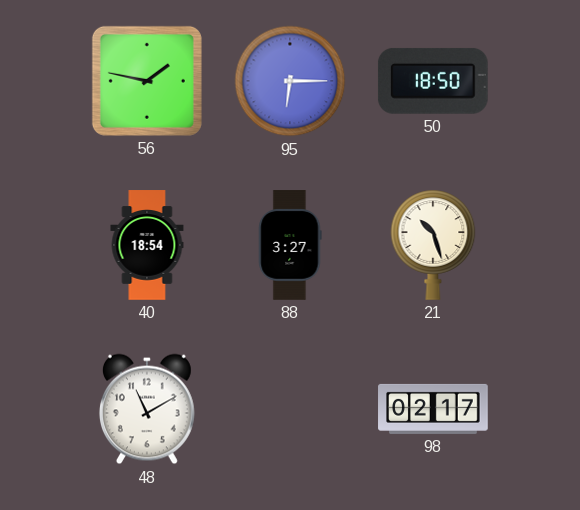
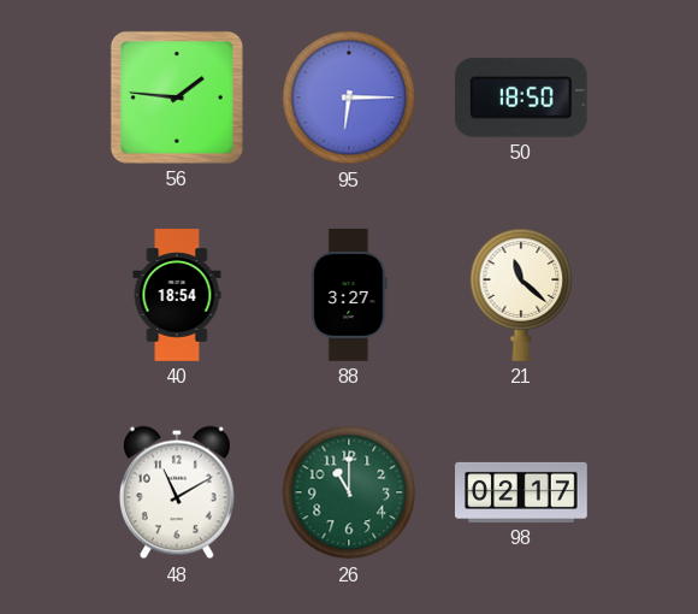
56: 1:47 -> 1:46 (177, 98)
21: 10:27 -> 11:22 (521, 295)
26: none -> 11:00 (349, 492)
